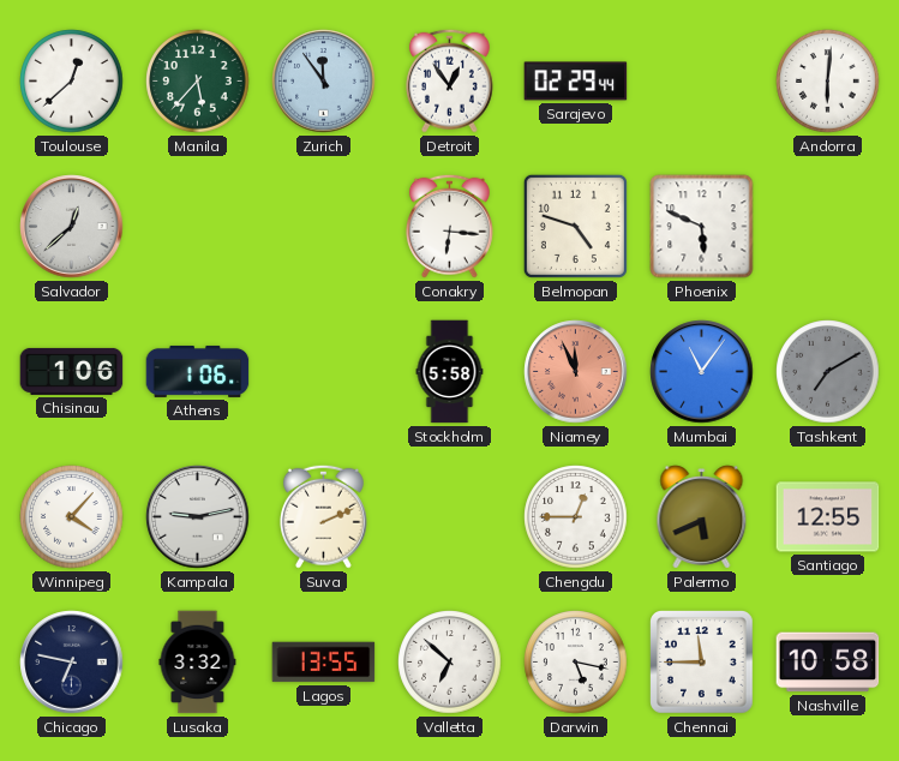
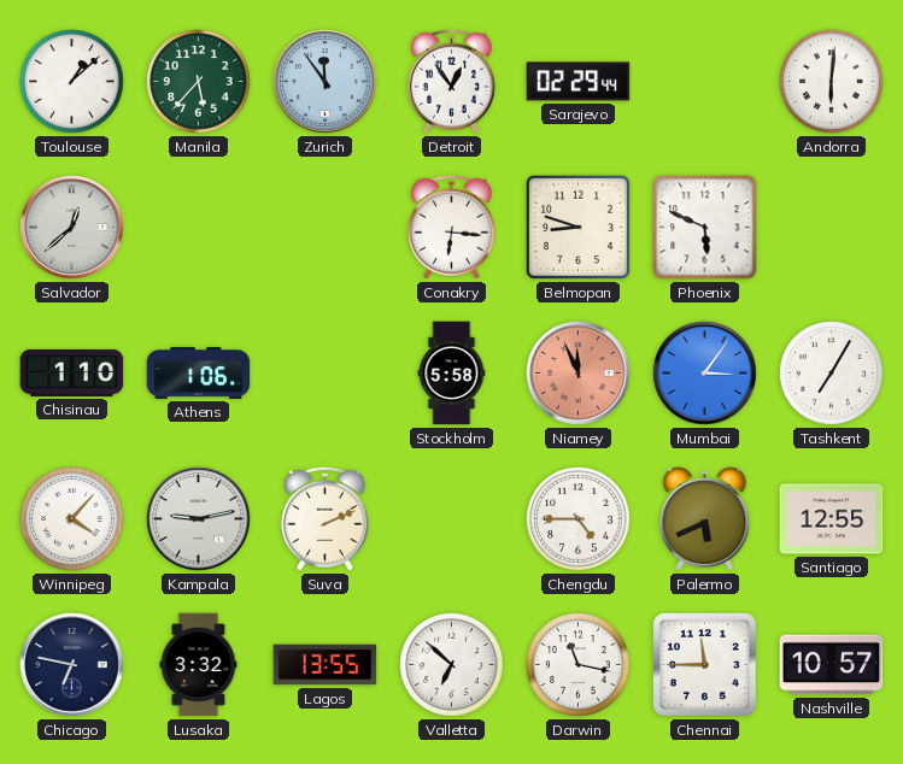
Toulouse: 12:38 -> 1:08 (72, 82)
Belmopan: 4:48 -> 8:48 (577, 227)
Chisinau: 1:06 -> 1:10 (72, 372)
Mumbai: 11:06 -> 3:06 (705, 374)
Tashkent: 7:10 -> 7:05 (832, 374)
Tashkent dial: grey -> white (832, 374)
Chengdu: 12:45 -> 4:45 (579, 519)
Darwin: 5:17 -> 11:17 (579, 665)
Nashville: 10:58 -> 10:57 (832, 665)
